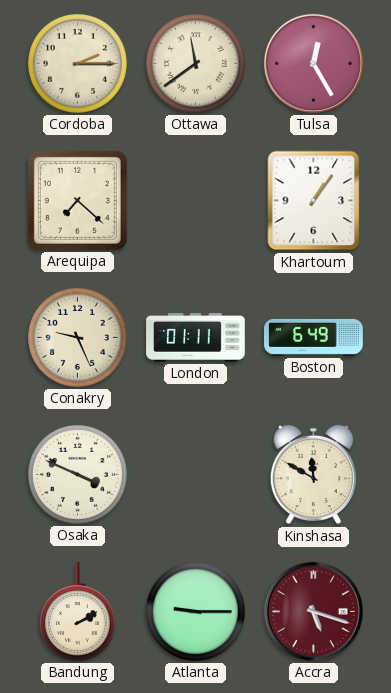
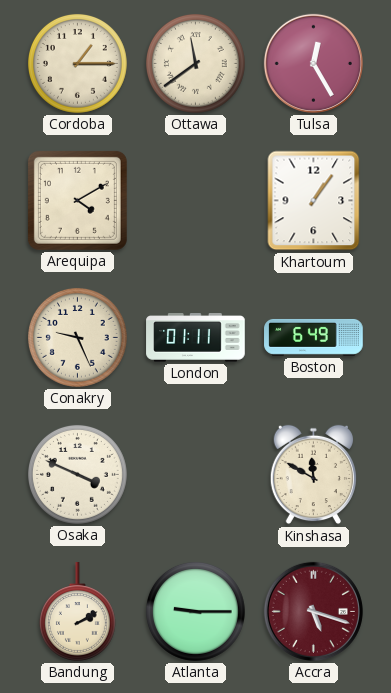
Cordoba: 2:15 -> 1:15 (77, 63)
Arequipa: 7:22 -> 4:10 (77, 200)
